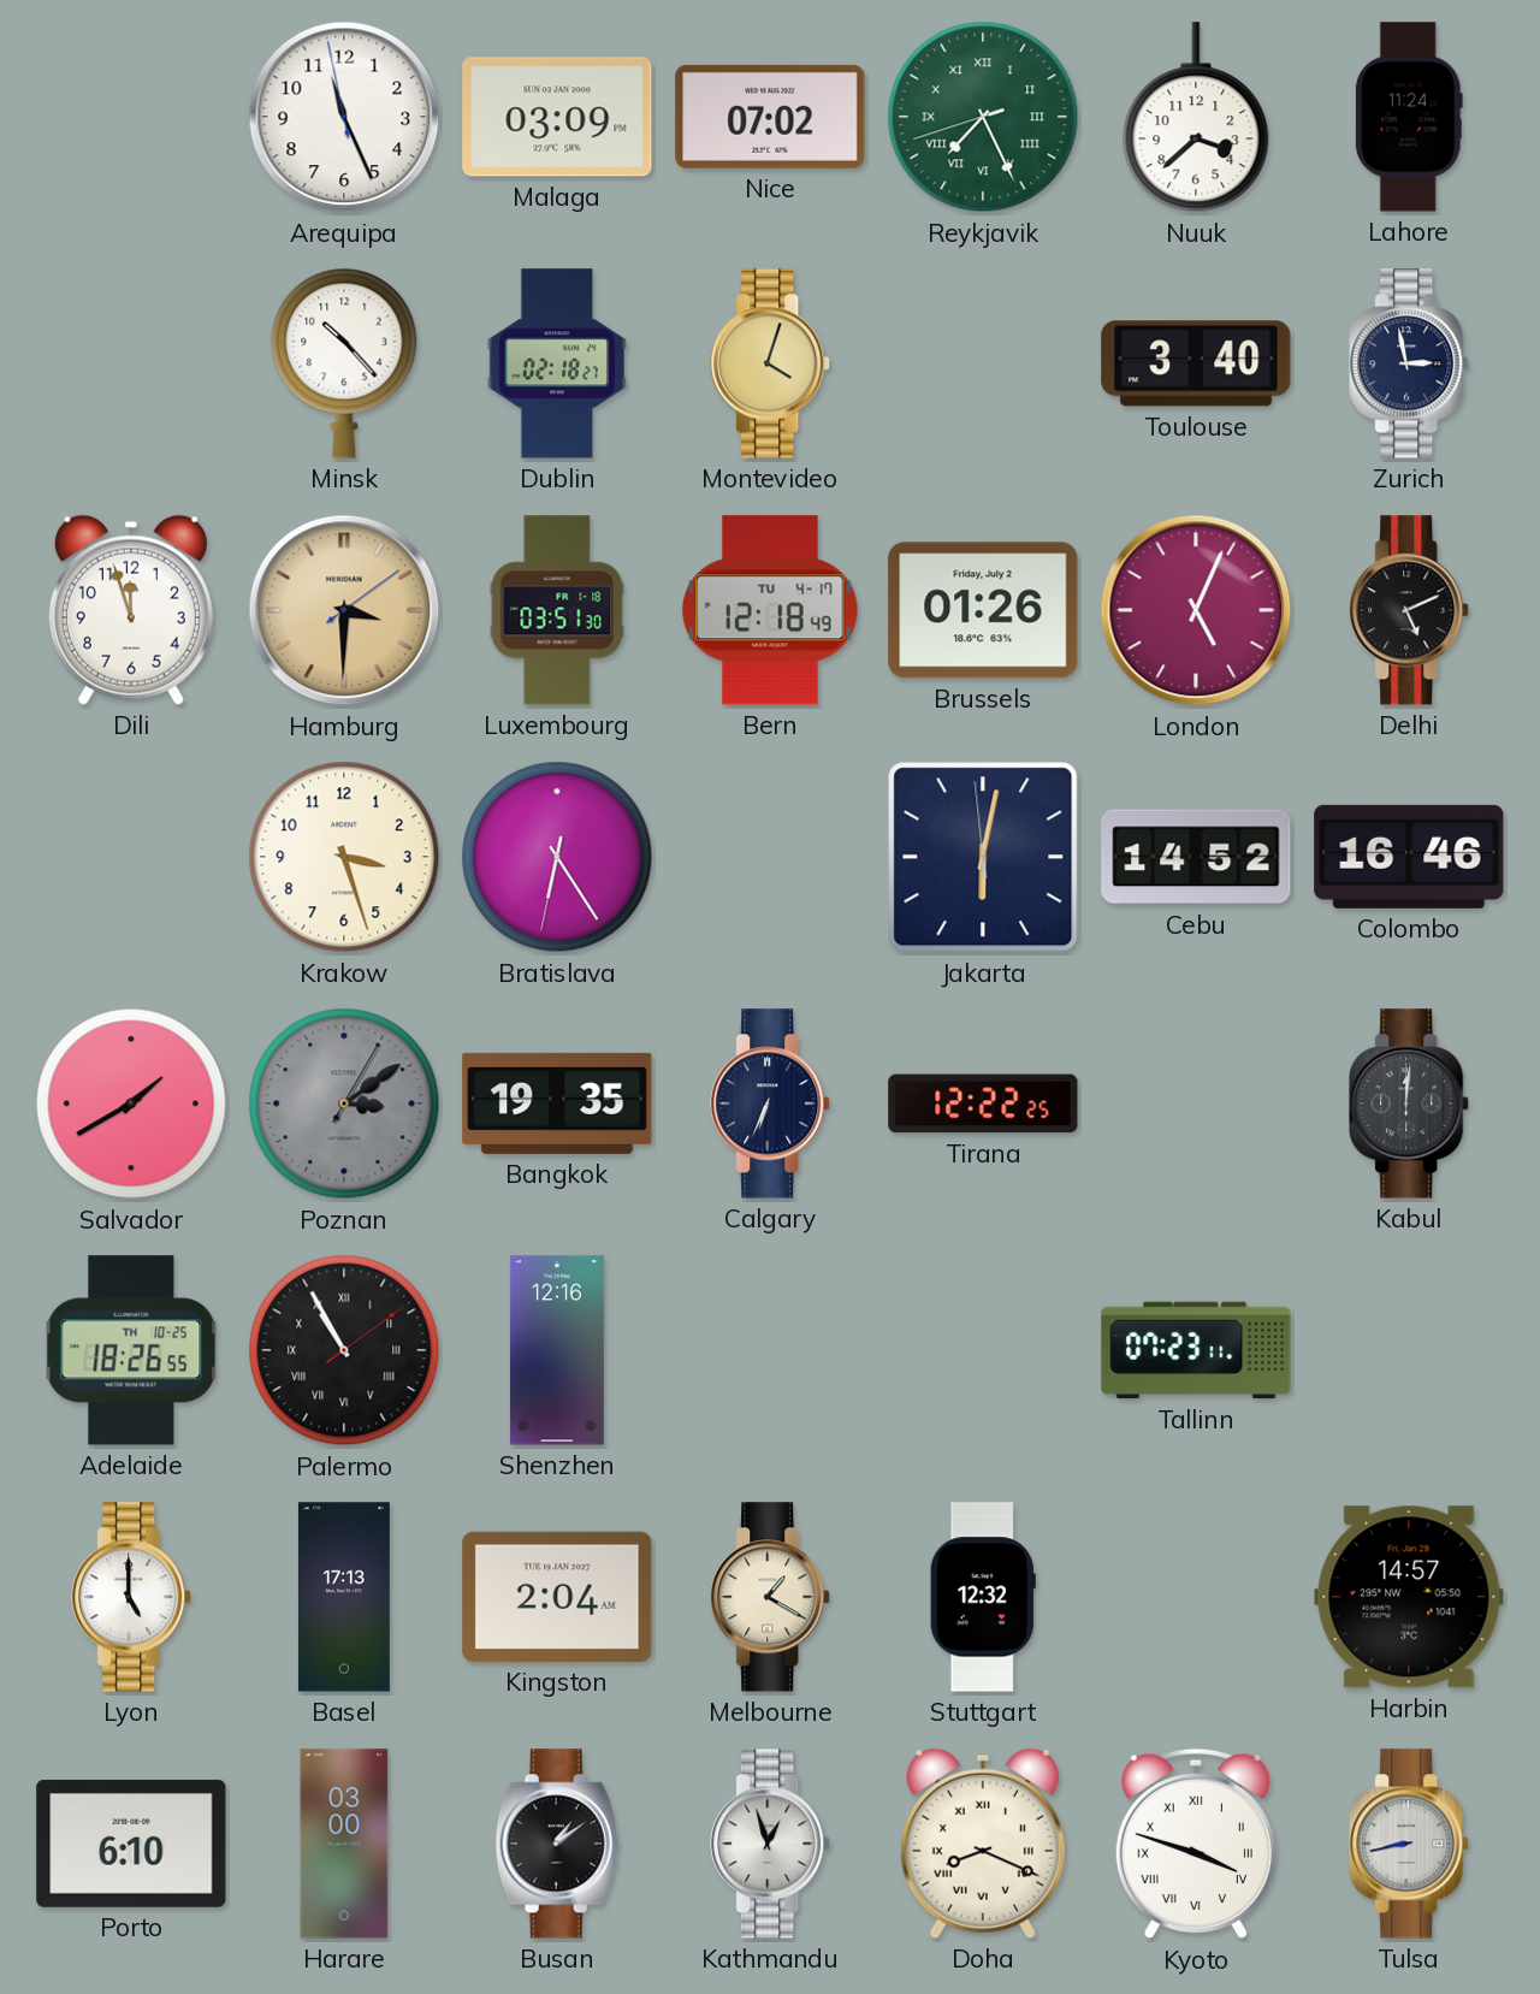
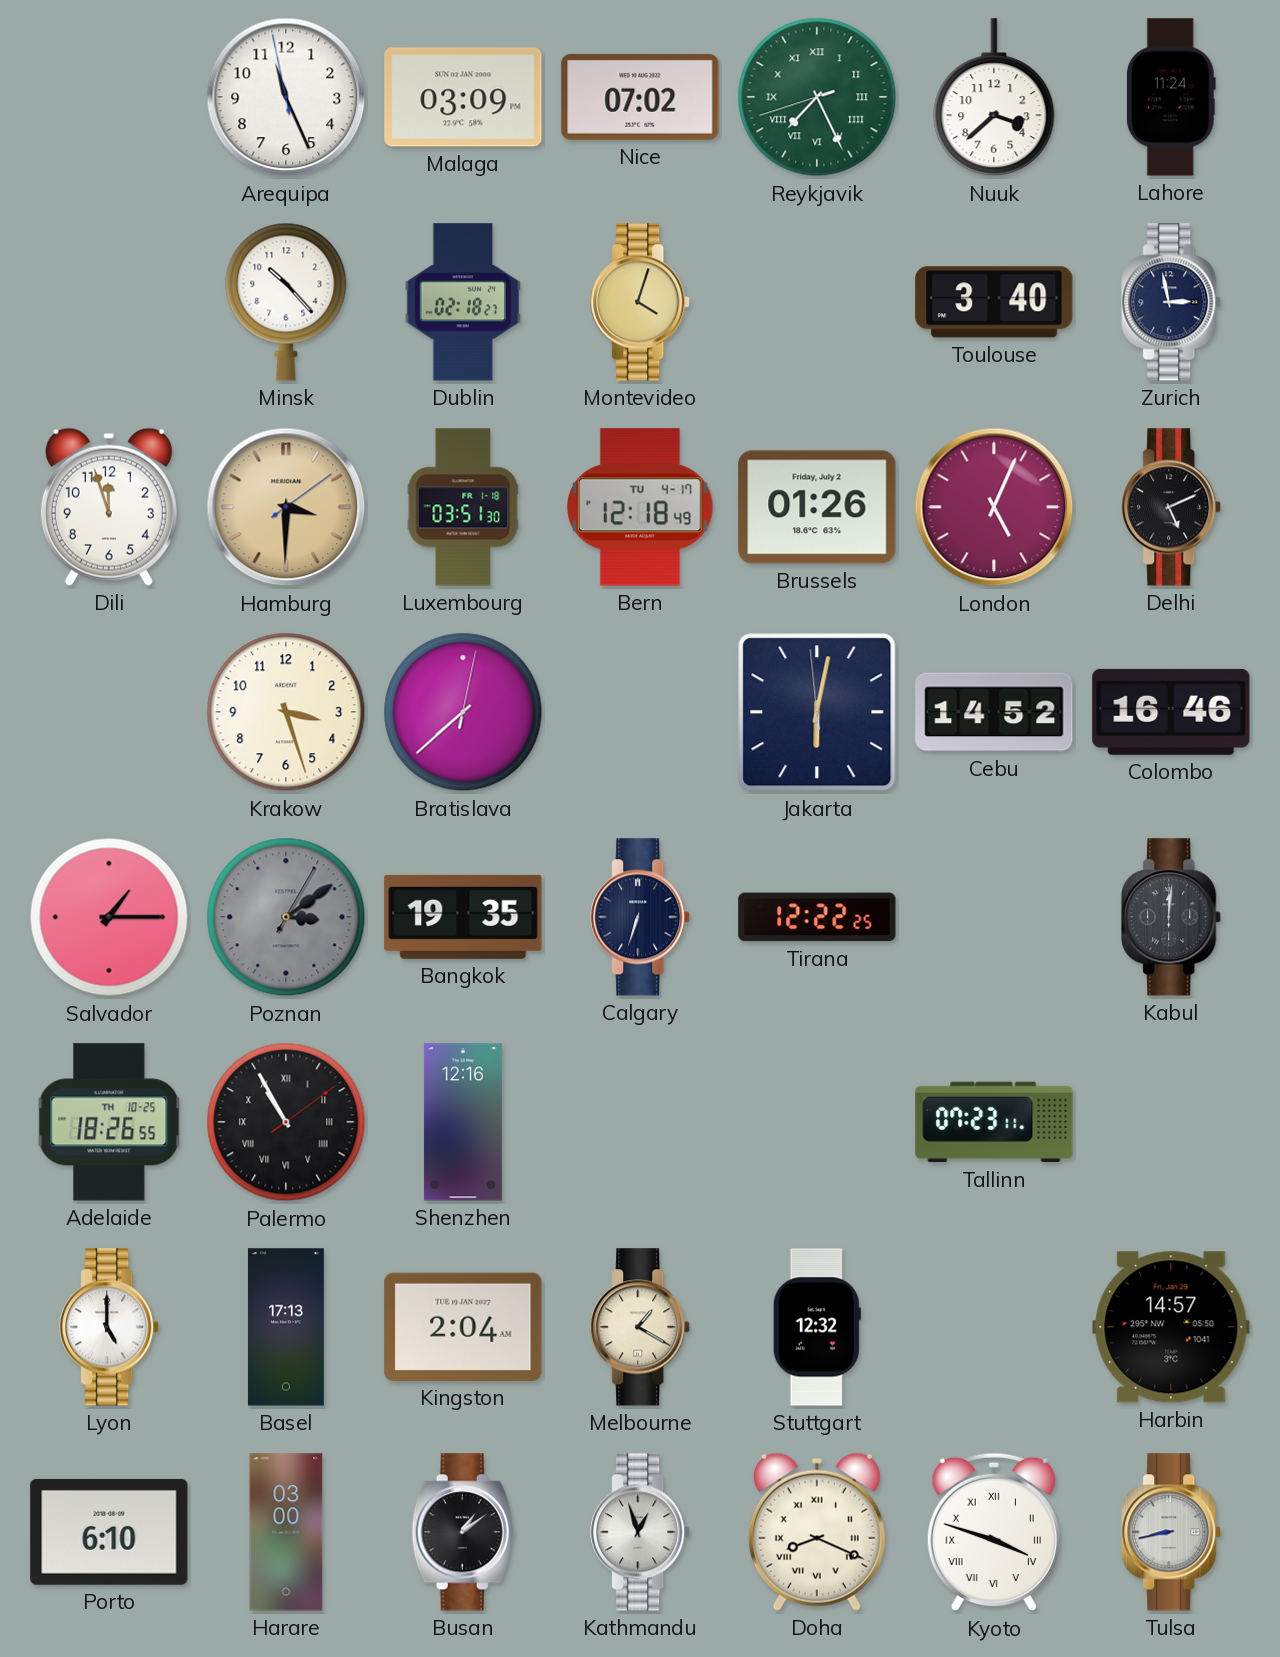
Bratislava: 6:24 -> 7:38 (463, 712)
Salvador: 1:40 -> 1:15 (109, 917)
Calgary: 6:34 -> 6:33 (641, 917)
